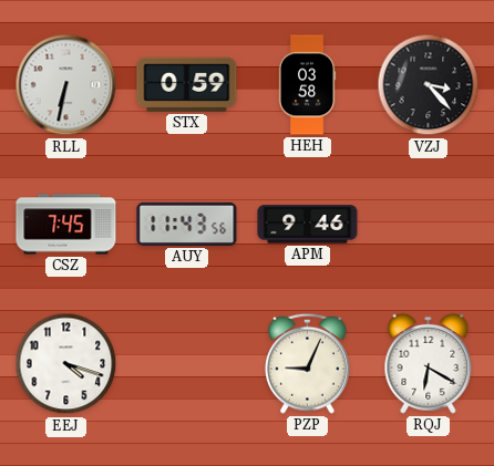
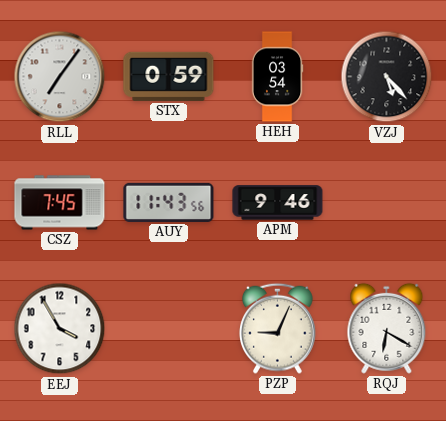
RLL: 6:32 -> 7:06 (60, 77)
HEH: 03:58 -> 03:54 (277, 77)
VZJ: 3:23 -> 5:23 (387, 77)
EEJ: 4:18 -> 3:55 (60, 329)
